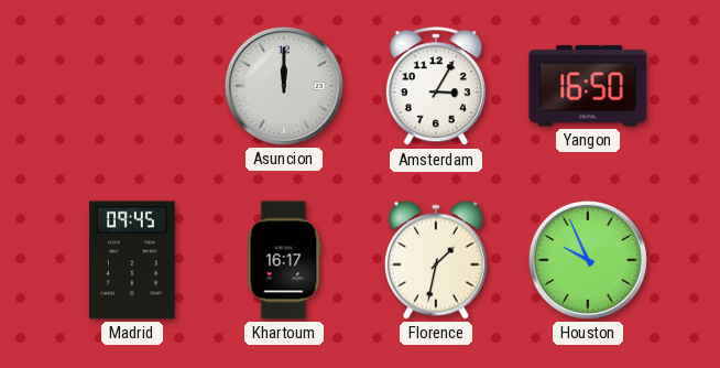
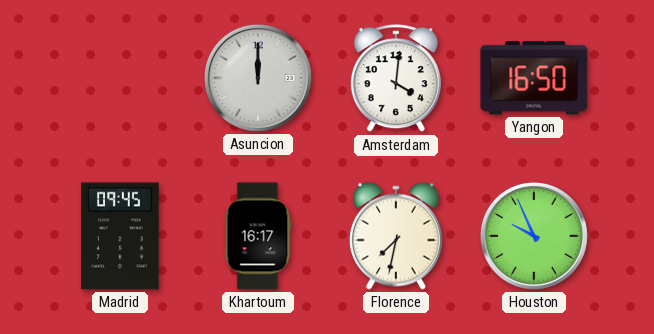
Amsterdam: 3:05 -> 4:01 (396, 79)
Florence: 1:32 -> 7:32 (396, 236)
